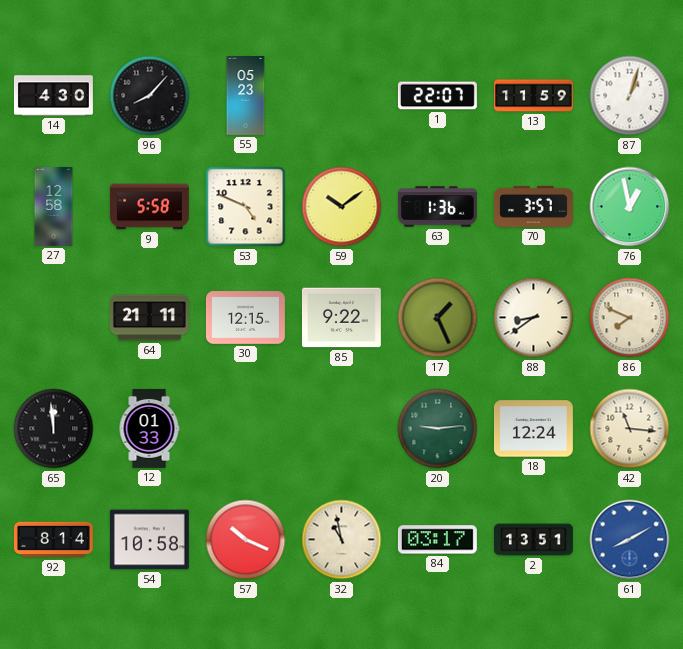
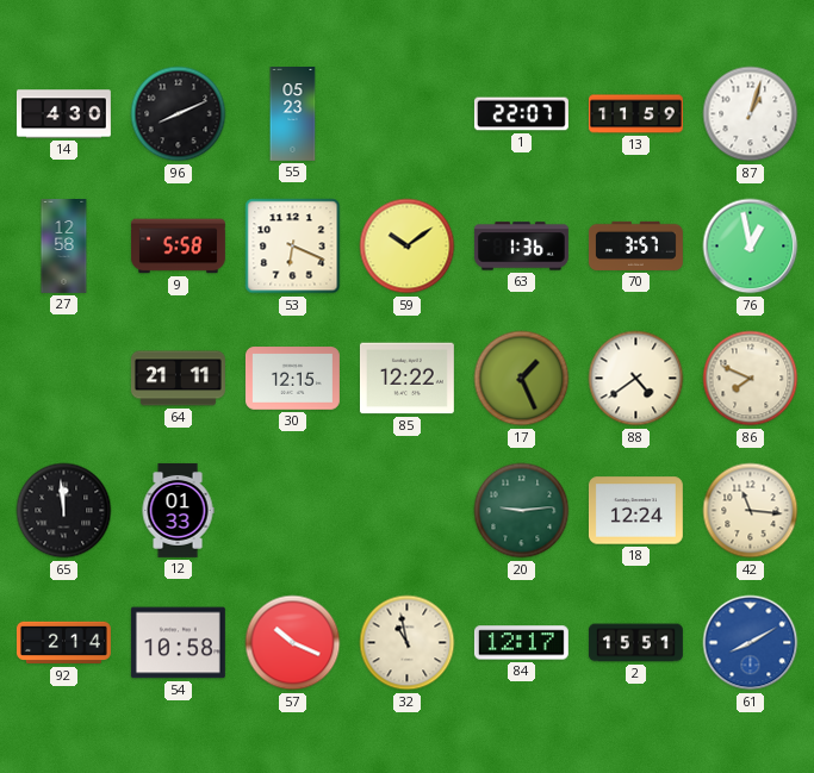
96: 8:07 -> 8:11 (179, 114)
53: 4:49 -> 6:19 (293, 247)
85: 9:22 -> 12:22 (406, 379)
88: 8:39 -> 4:39 (636, 379)
92: 8:14 -> 2:14 (63, 643)
84: 03:17 -> 12:17 (521, 643)
2: 13:51 -> 15:51 (635, 643)
